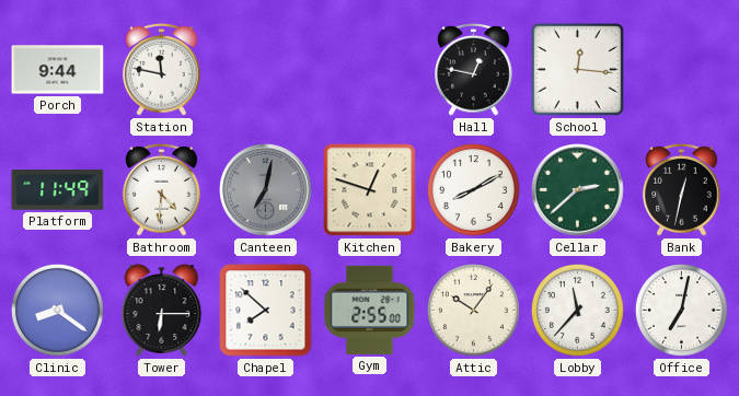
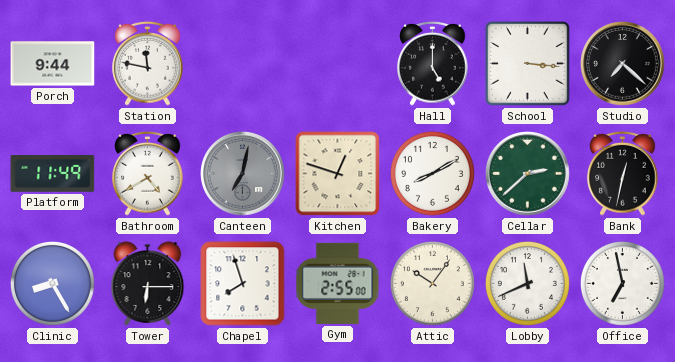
Hall: 12:47 -> 5:00 (433, 64)
School: 12:16 -> 3:16 (528, 64)
Studio: none -> 7:22 (623, 64)
Bathroom: 4:31 -> 4:40 (148, 174)
Clinic: 8:21 -> 8:25 (52, 283)
Chapel: 7:52 -> 7:57 (243, 284)
Lobby: 11:37 -> 11:41 (527, 283)
Office: 7:02 -> 6:58 (622, 283)
